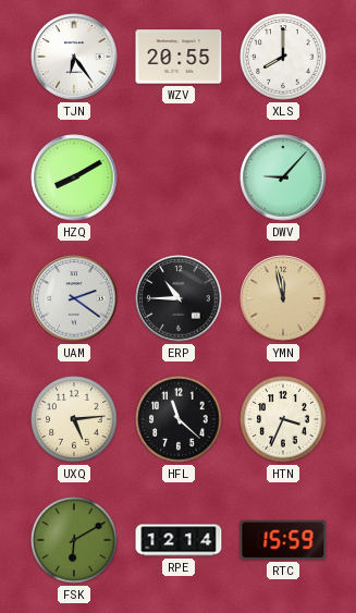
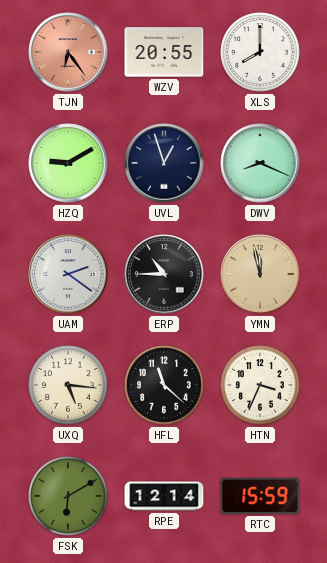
TJN dial: white -> salmon (68, 52)
HZQ: 8:10 -> 9:10 (68, 163)
UVL: none -> 12:57 (164, 163)
DWV: 9:07 -> 8:19 (260, 163)
UXQ: 5:14 -> 5:16 (68, 385)
